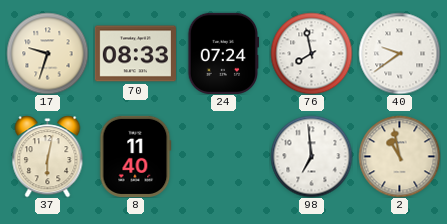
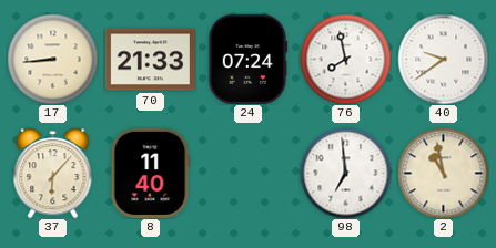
17: 9:33 -> 8:44 (52, 59)
70: 08:33 -> 21:33 (150, 60)
37: 6:02 -> 6:07 (53, 173)
